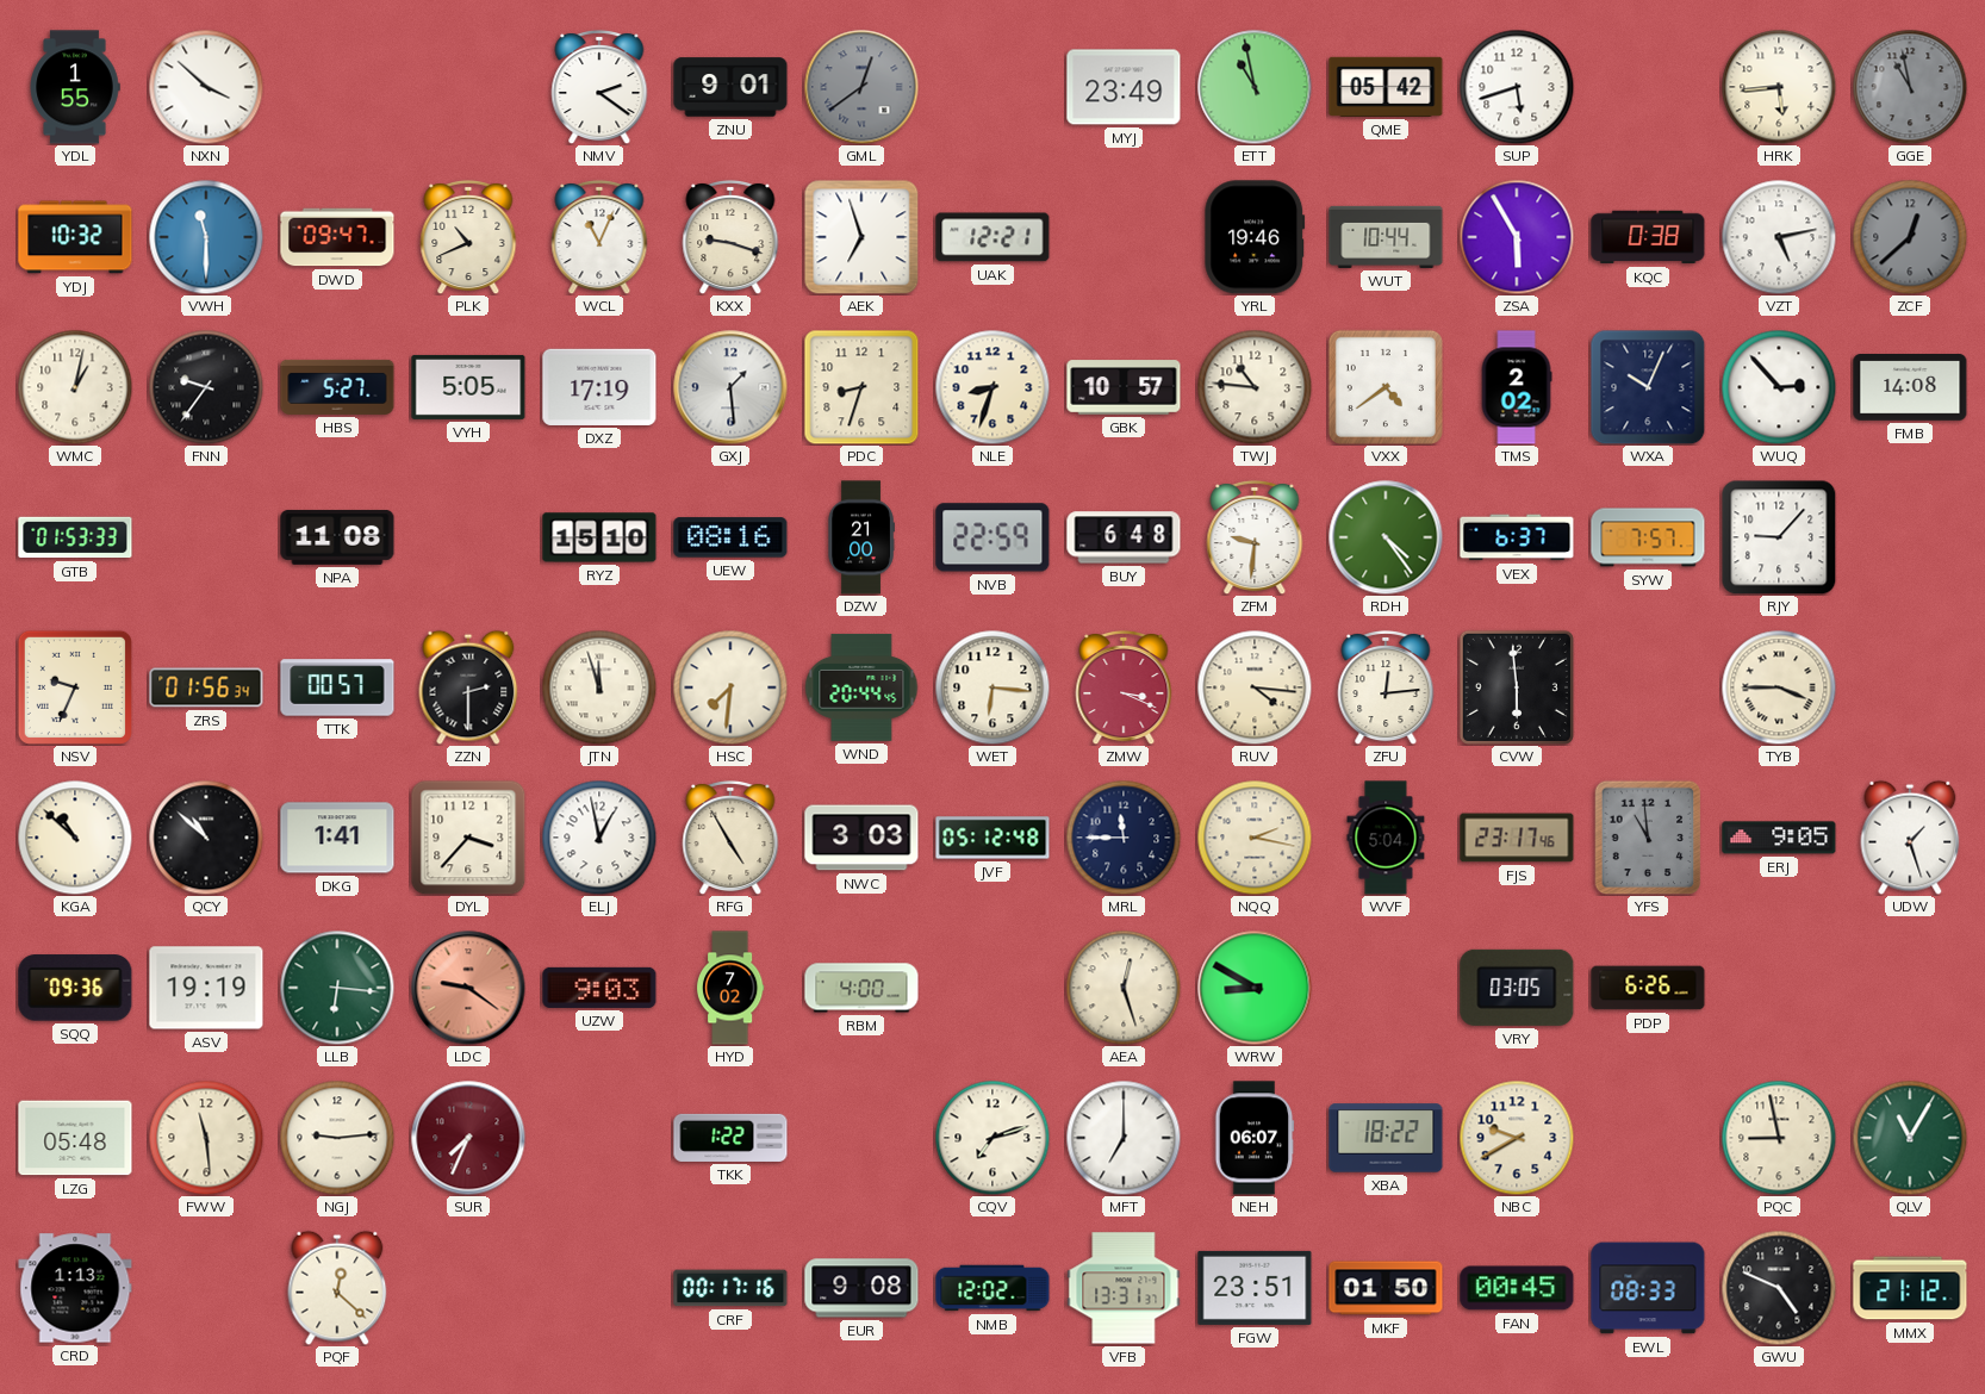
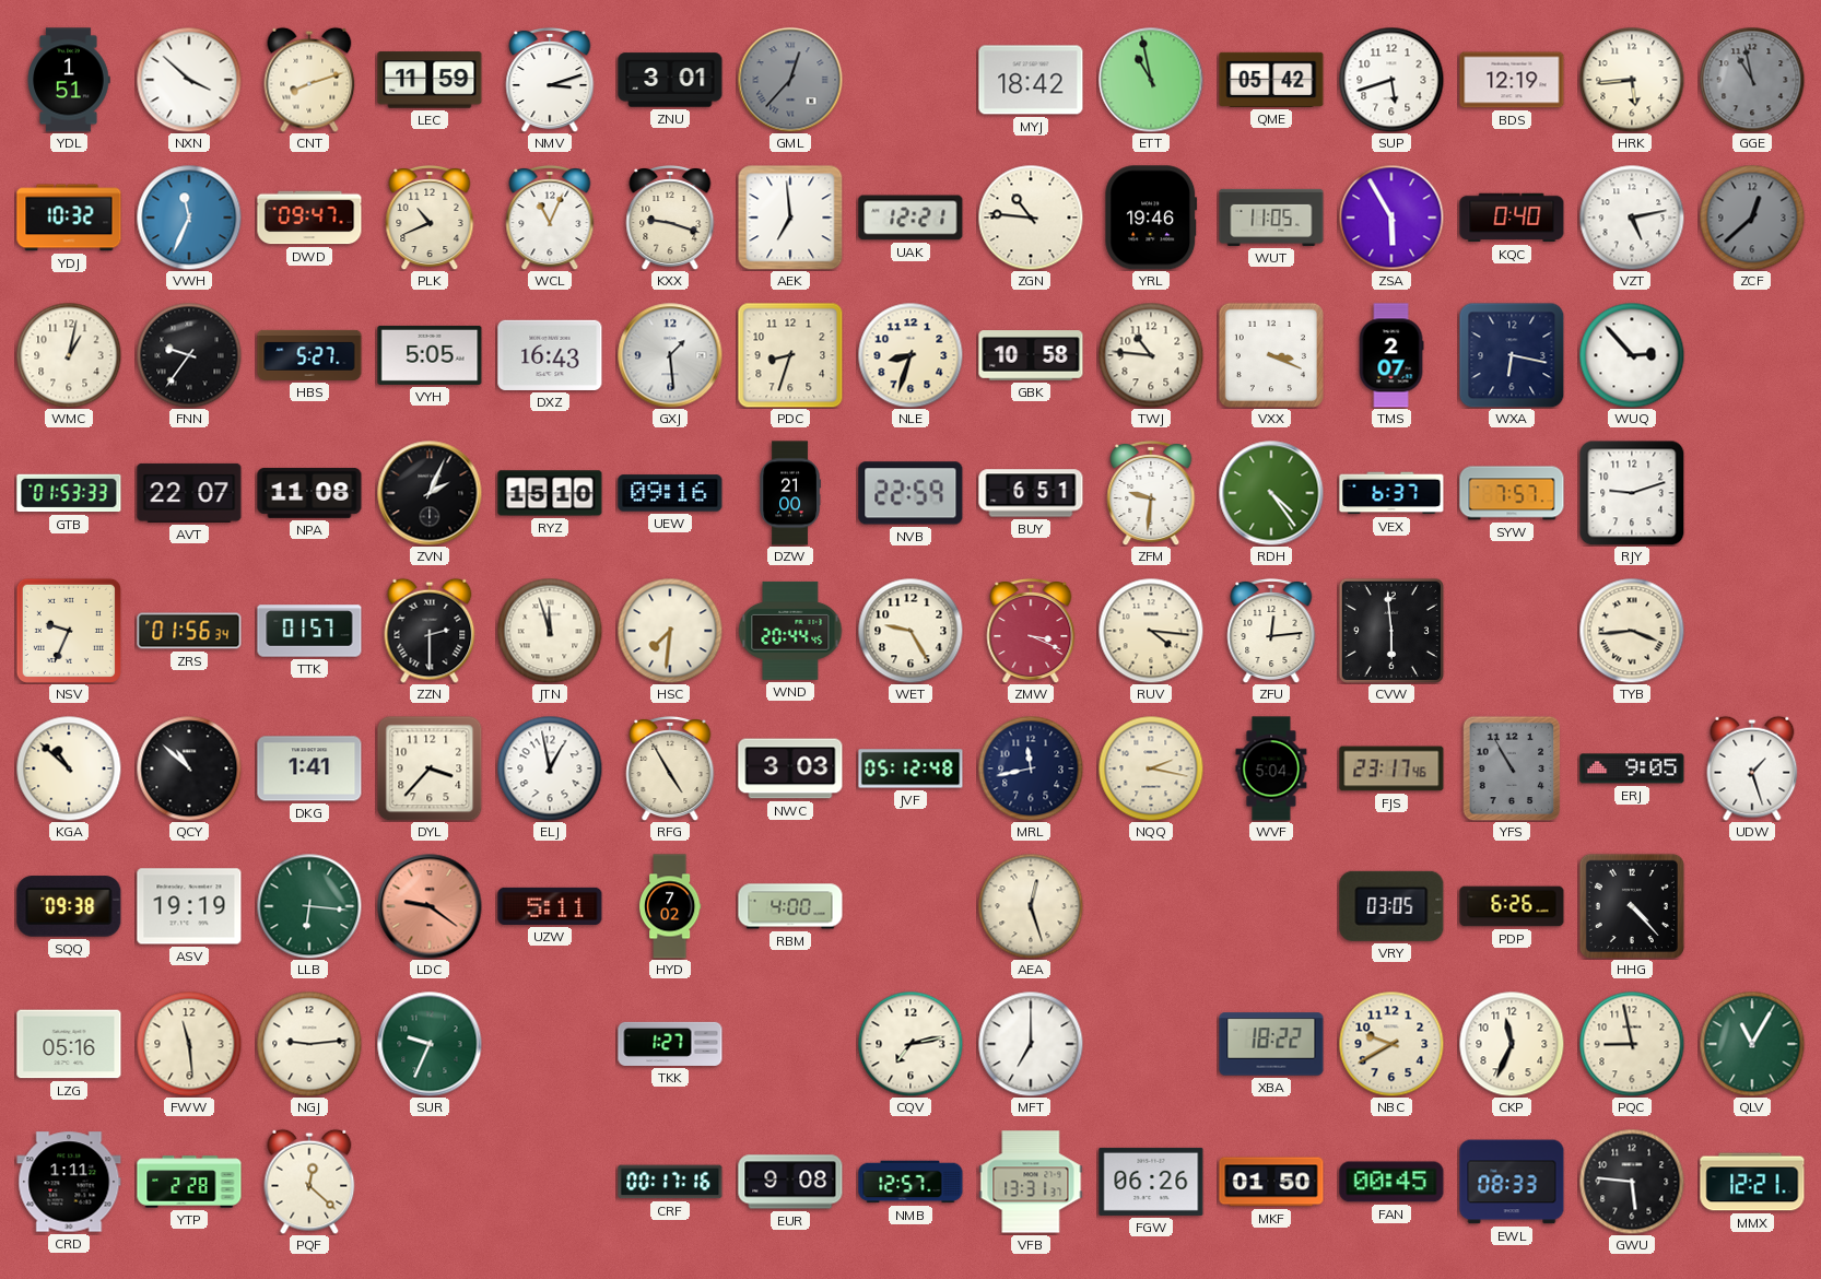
YDL: 1:55 -> 1:51 (69, 80)
CNT: none -> 8:12 (309, 80)
LEC: none -> 11:59 (430, 80)
NMV: 2:21 -> 3:12 (550, 80)
ZNU: 9:01 -> 3:01 (670, 80)
GML: 12:39 -> 12:37 (790, 80)
MYJ: 23:49 -> 18:42 (1031, 80)
BDS: none -> 12:19 (1512, 80)
VWH: 11:30 -> 11:34 (189, 218)
AEK: 6:57 -> 6:59 (790, 218)
ZGN: none -> 10:46 (1031, 218)
WUT: 10:44 -> 11:05 (1271, 218)
KQC: 0:38 -> 0:40 (1512, 218)
DXZ: 17:19 -> 16:43 (550, 355)
GBK: 10:57 -> 10:58 (1031, 355)
VXX: 4:39 -> 3:19 (1271, 355)
TMS: 2:02 -> 2:07 (1391, 355)
WXA: 10:04 -> 6:17 (1512, 355)
FMB: 14:08 -> none (1910, 388)
AVT: none -> 22:07 (189, 493)
ZVN: none -> 2:04 (430, 493)
UEW: 08:16 -> 09:16 (670, 493)
BUY: 6:48 -> 6:51 (1031, 493)
RJY: 9:07 -> 9:12 (1632, 493)
TTK: 00:57 -> 01:57 (309, 631)
WET: 6:16 -> 9:25 (910, 631)
TYB: 3:45 -> 3:44 (1632, 631)
MRL: 11:45 -> 11:43 (1031, 768)
YFS: 10:59 -> 10:55 (1512, 768)
SQQ: 09:36 -> 09:38 (69, 906)
UZW: 9:03 -> 5:11 (550, 906)
WRW: 8:50 -> none (1255, 988)
HHG: none -> 4:23 (1632, 906)
LZG: 05:48 -> 05:16 (69, 1044)
SUR: 7:34 -> 9:34 (430, 1044)
SUR dial: burgundy -> green (430, 1044)
TKK: 1:22 -> 1:27 (670, 1044)
CQV: 7:12 -> 7:13 (910, 1044)
NEH: 06:07 -> none (1255, 1138)
CKP: none -> 11:34 (1512, 1044)
CRD: 1:13 -> 1:11 (69, 1182)
YTP: none -> 2:28 (189, 1182)
NMB: 12:02 -> 12:57 (910, 1182)
FGW: 23:51 -> 06:26 (1151, 1182)
GWU: 4:49 -> 5:46 (1632, 1182)
MMX: 21:12 -> 12:21 (1752, 1182)
